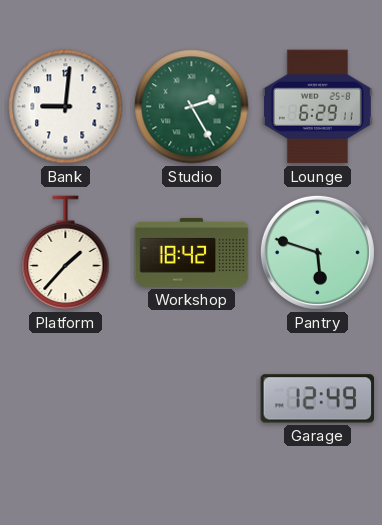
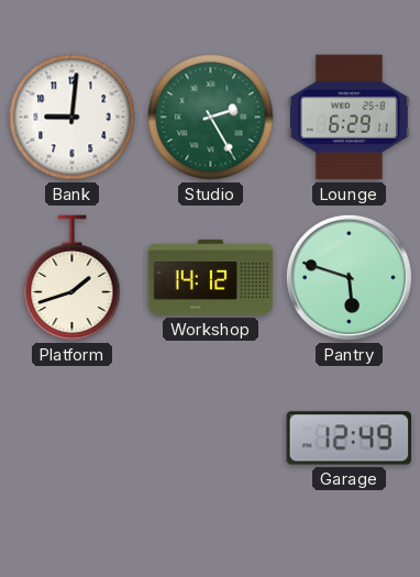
Platform: 1:37 -> 1:42 (73, 278)
Workshop: 18:42 -> 14:12 (211, 277)
